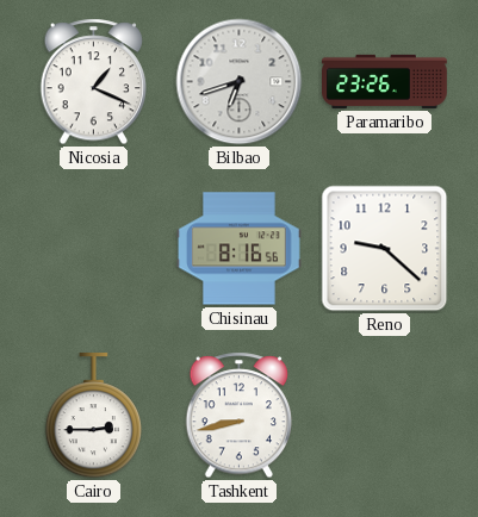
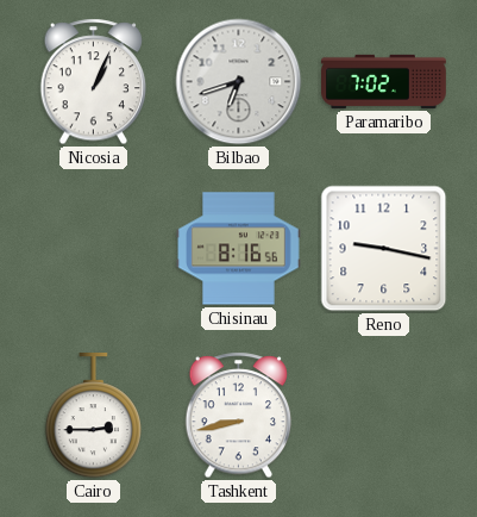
Nicosia: 1:19 -> 1:04 (94, 82)
Paramaribo: 23:26 -> 7:02 (384, 81)
Reno: 9:22 -> 9:17 (384, 249)
